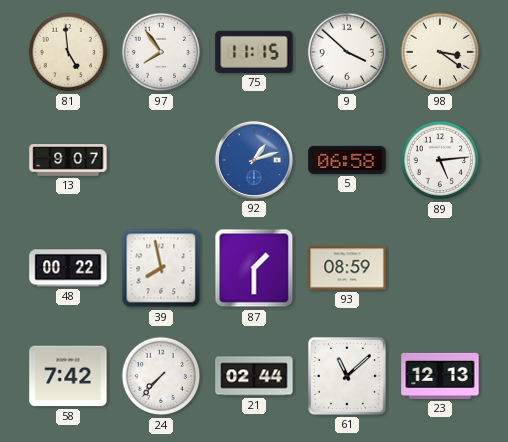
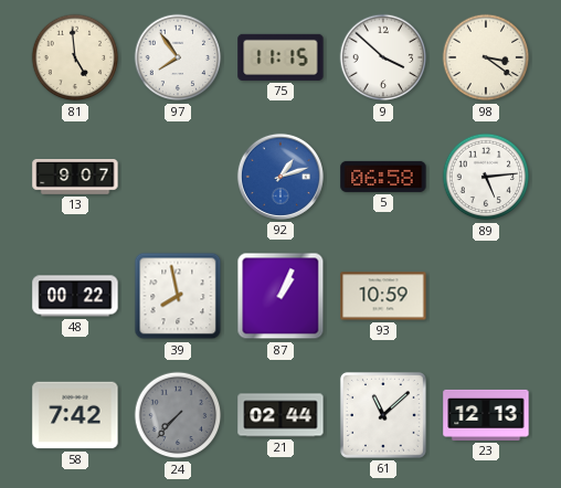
87: 1:30 -> 1:04 (280, 296)
93: 08:59 -> 10:59 (383, 296)
24 dial: white -> grey (178, 415)
